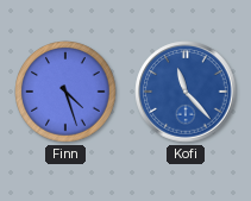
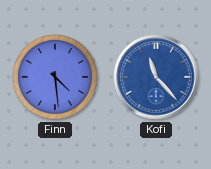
Finn: 4:27 -> 4:29 (55, 77)
